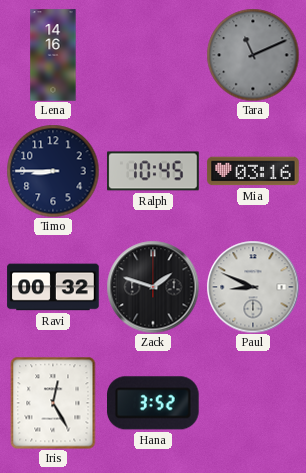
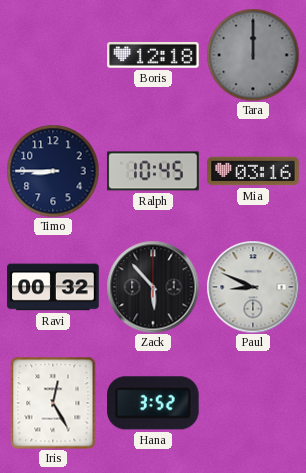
Lena: 14:16 -> none (53, 55)
Boris: none -> 12:18 (153, 55)
Tara: 11:11 -> 12:00 (253, 55)
Zack: 1:48 -> 5:53 (153, 287)
